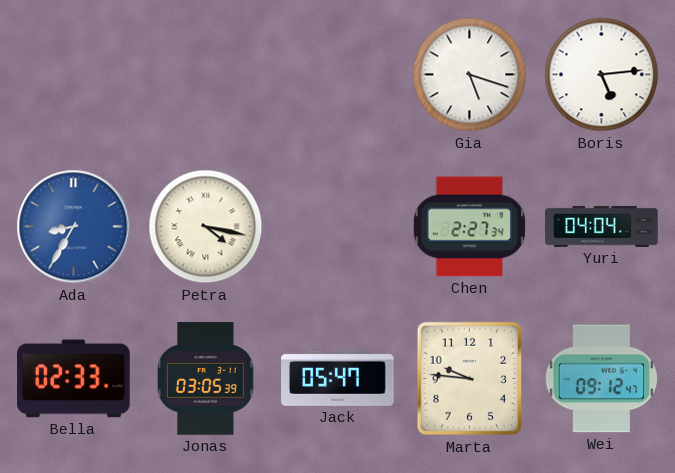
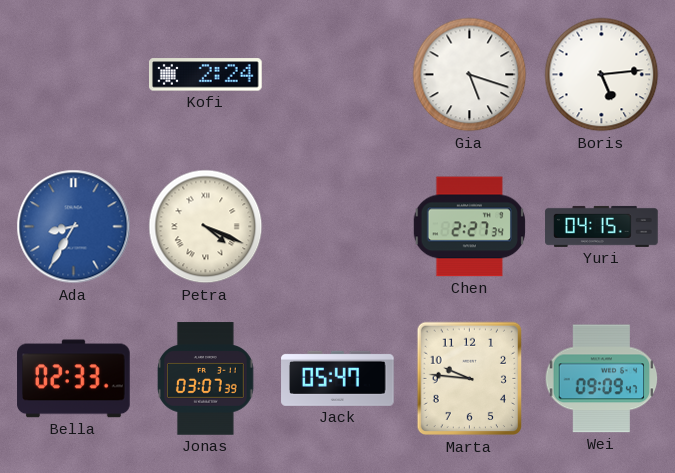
Kofi: none -> 2:24 (206, 75)
Petra: 4:17 -> 4:19 (206, 227)
Yuri: 04:04 -> 04:15 (602, 226)
Jonas: 03:05 -> 03:07 (206, 379)
Wei: 09:12 -> 09:09 (602, 379)
